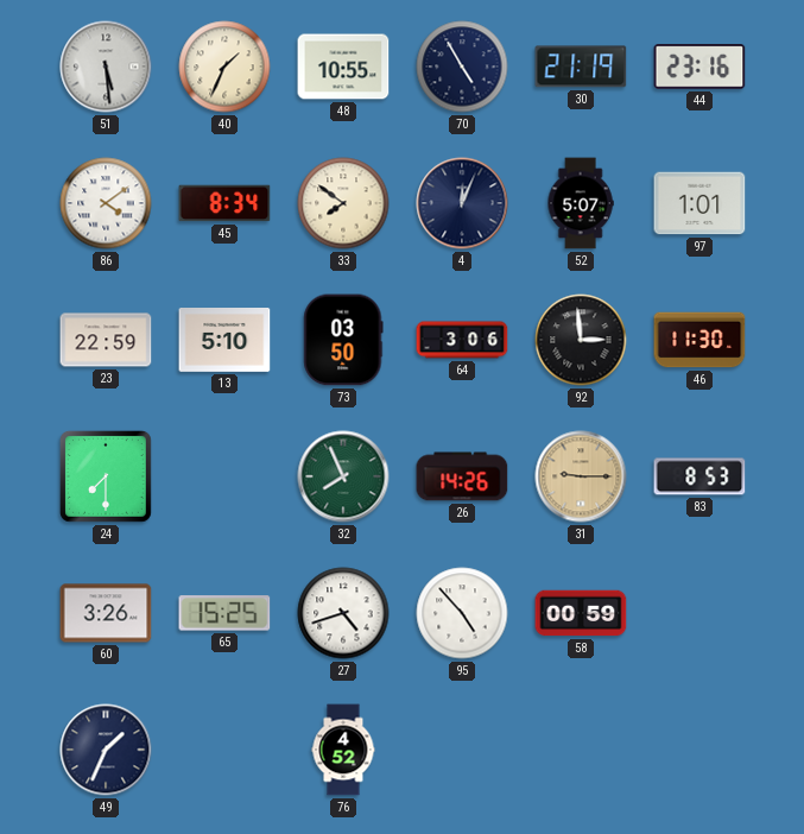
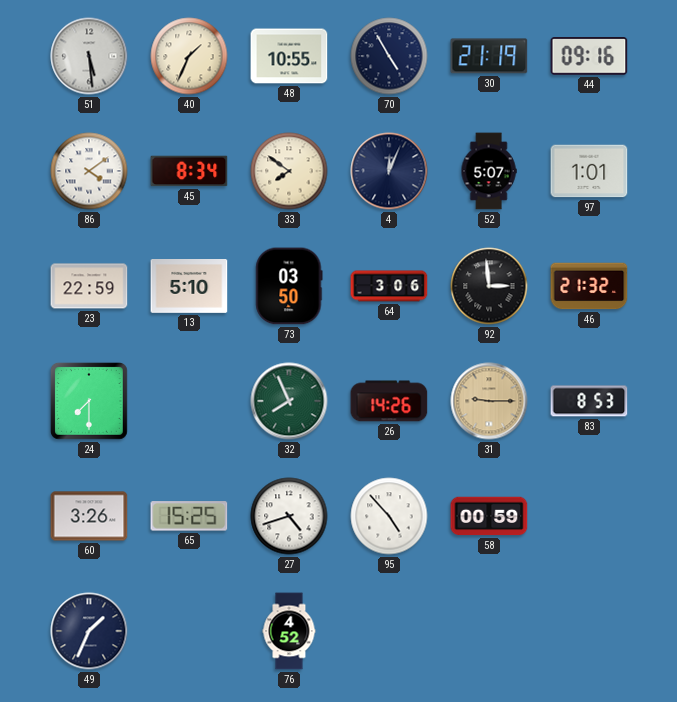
44: 23:16 -> 09:16 (589, 57)
46: 11:30 -> 21:32 (589, 286)
